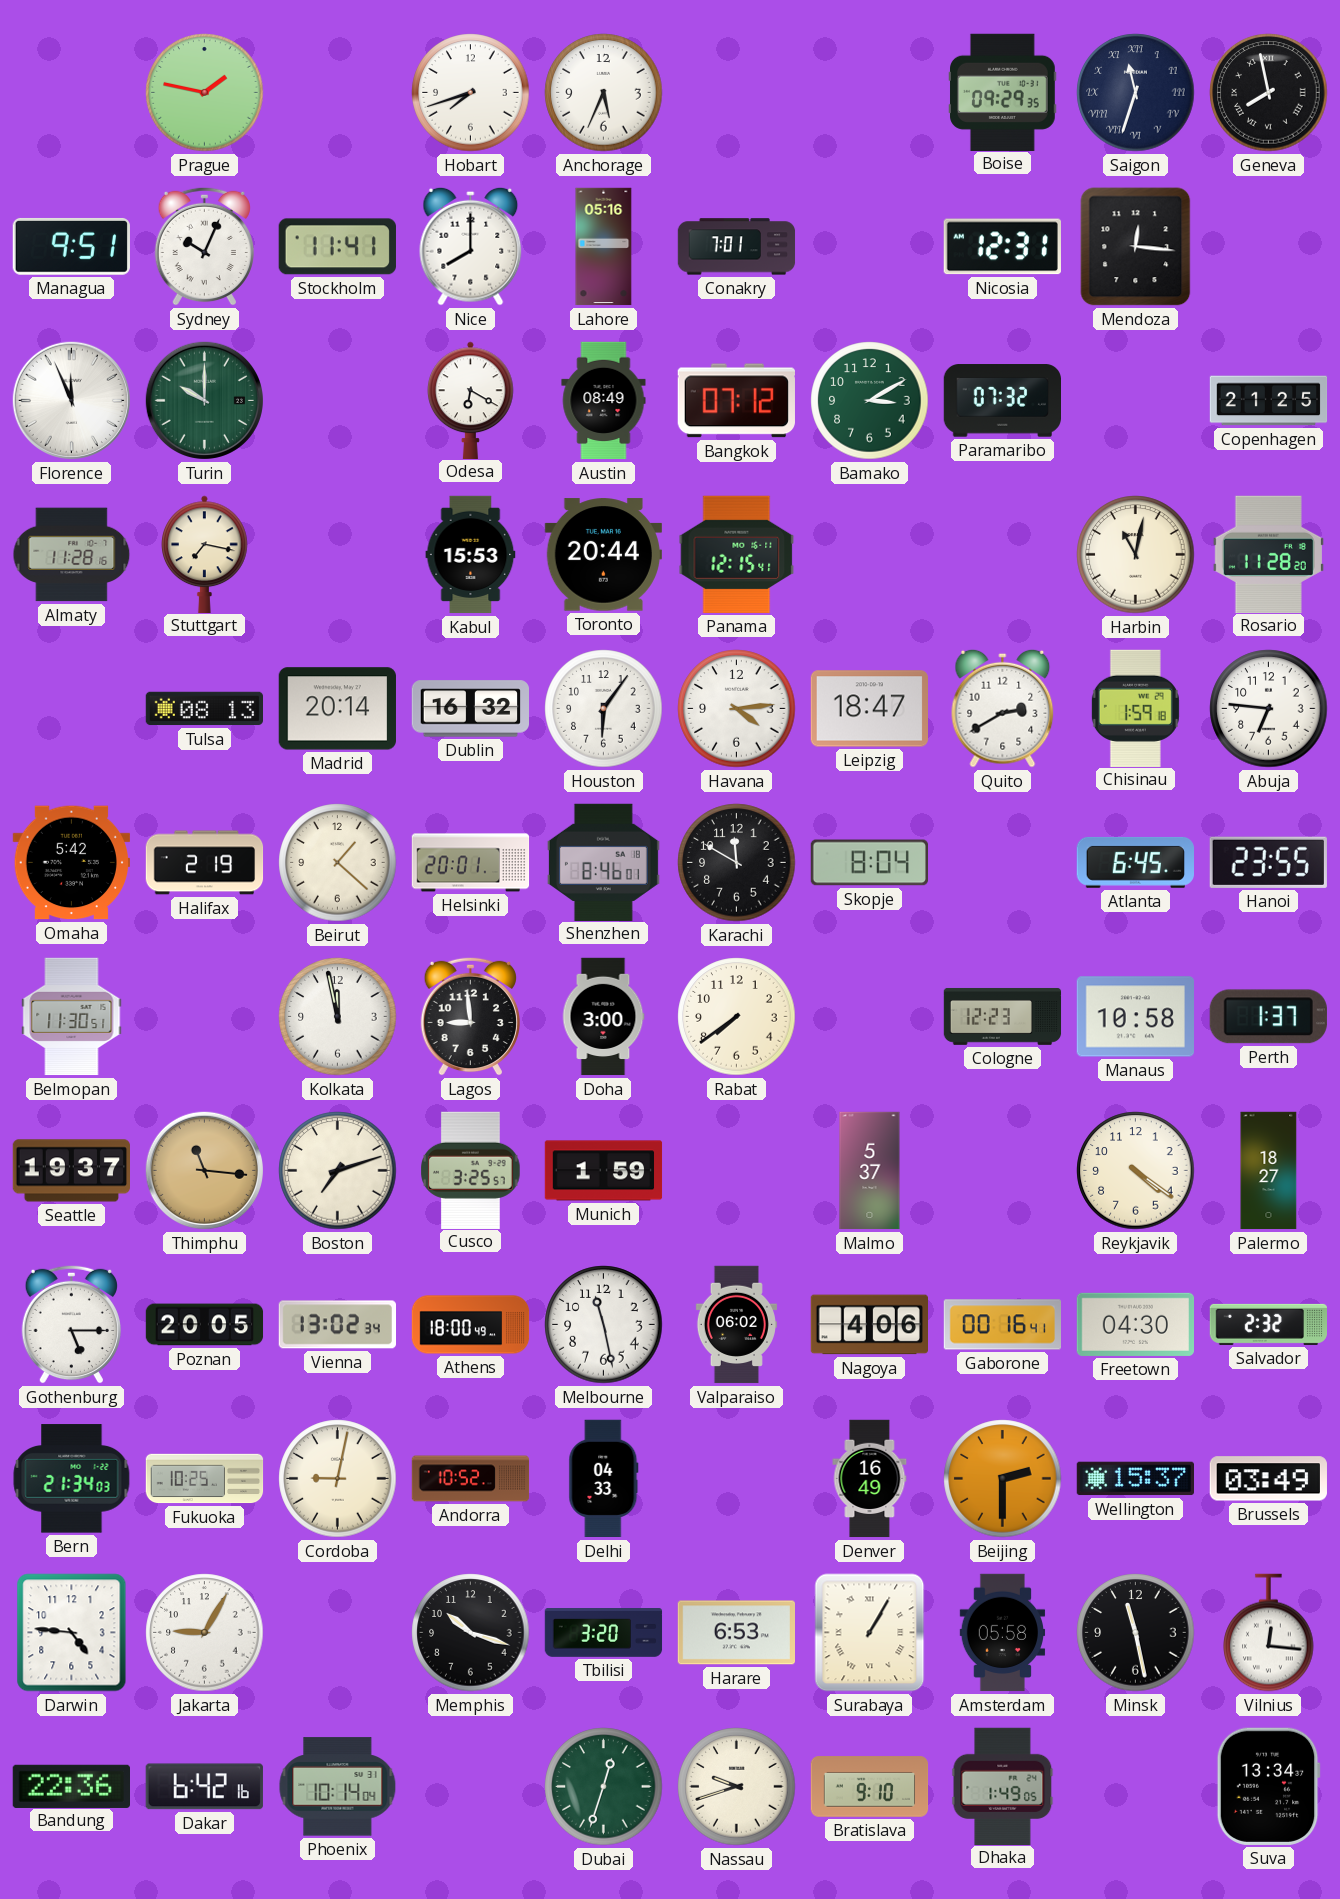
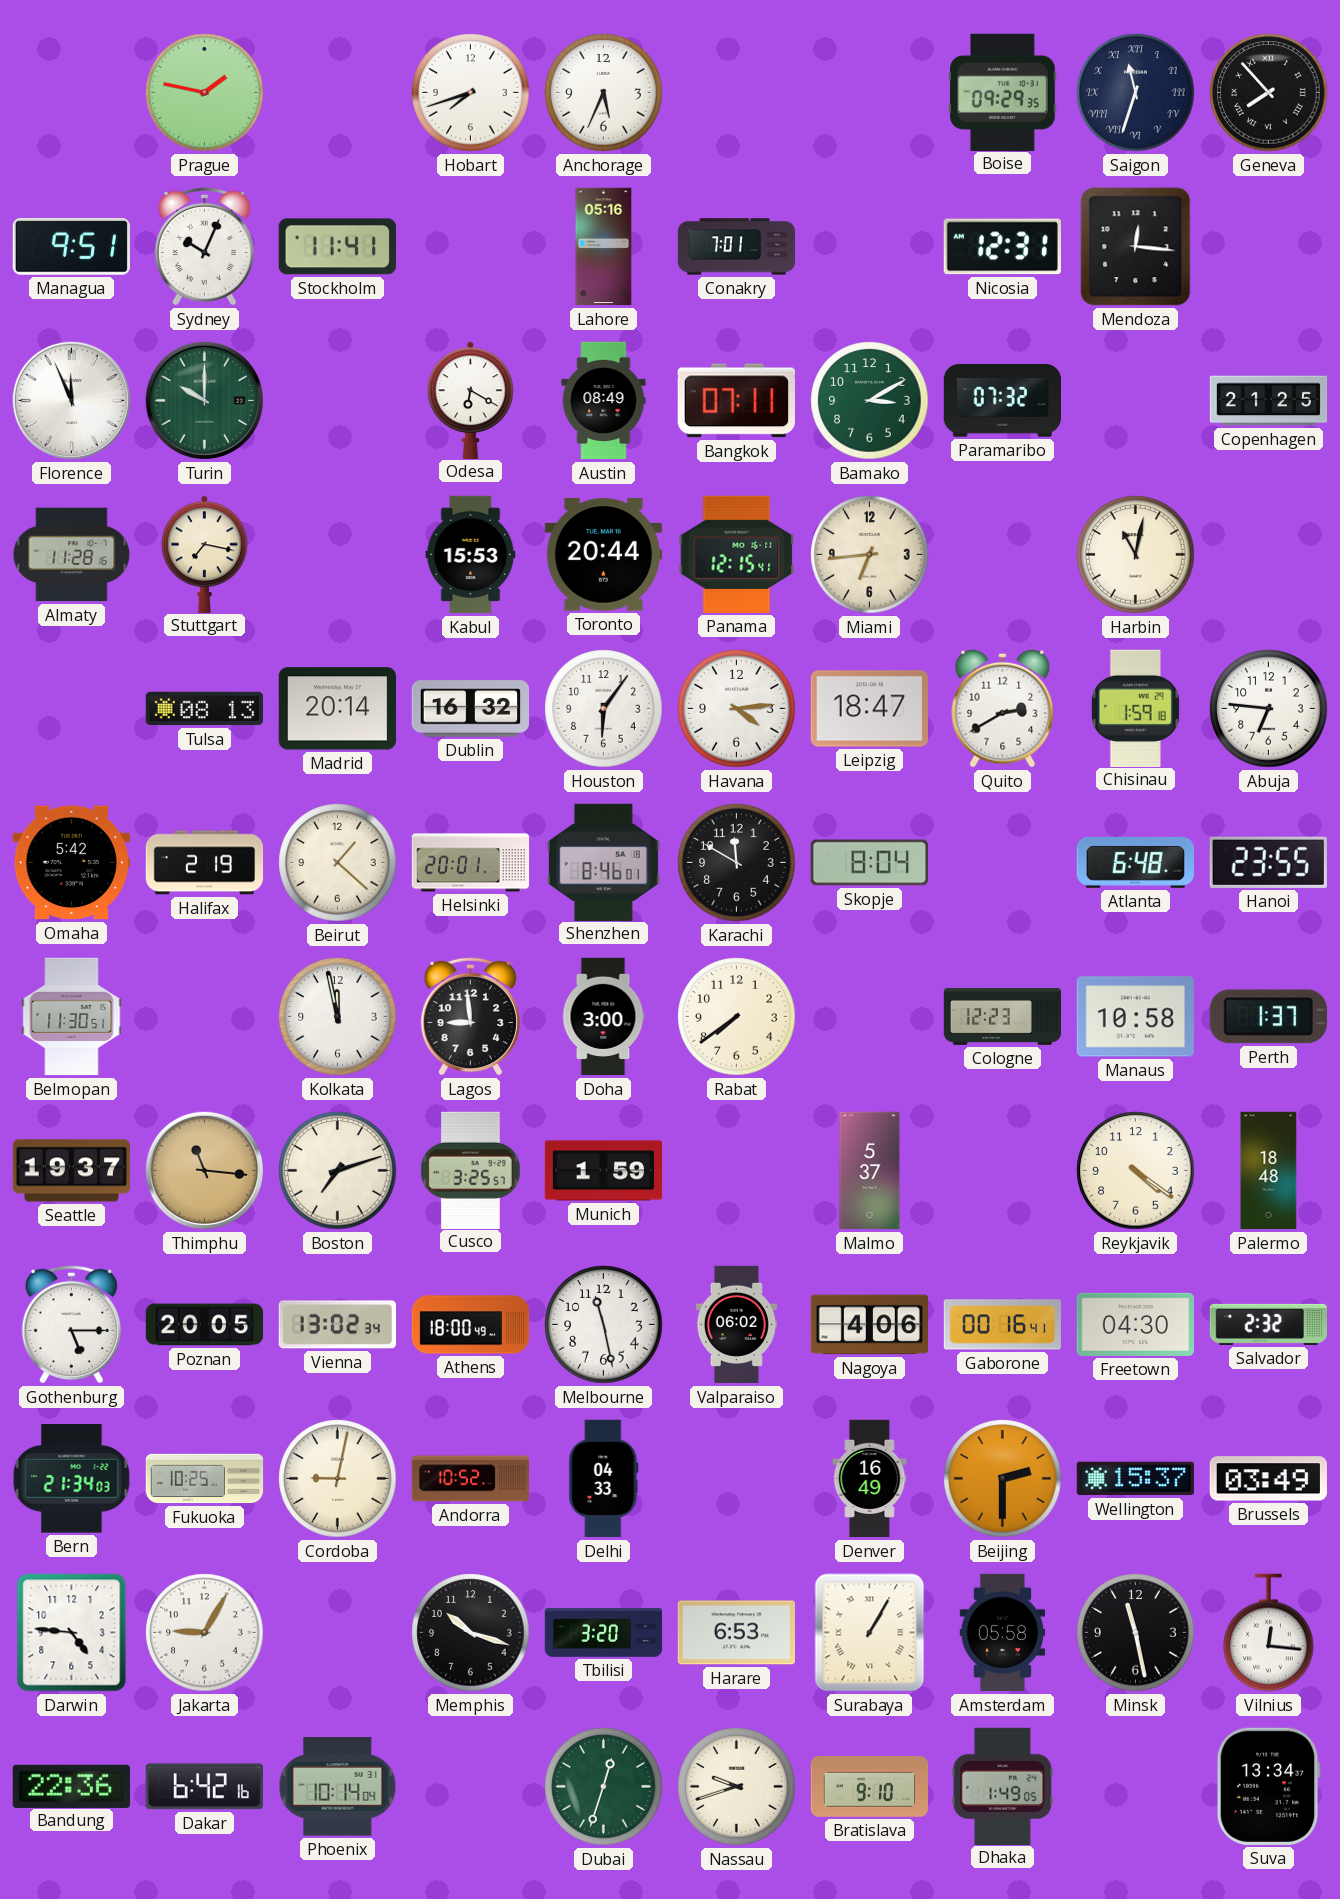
Geneva: 7:58 -> 7:53 (1269, 93)
Nice: 8:00 -> none (471, 246)
Bangkok: 07:12 -> 07:11 (736, 401)
Miami: none -> 6:44 (870, 555)
Rosario: 11:28 -> none (1268, 554)
Atlanta: 6:45 -> 6:48 (1135, 862)
Palermo: 18:27 -> 18:48 (1269, 1171)
